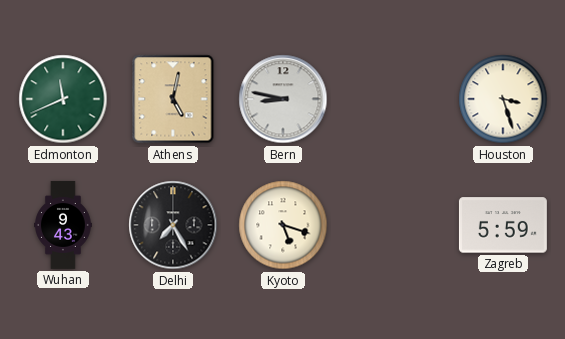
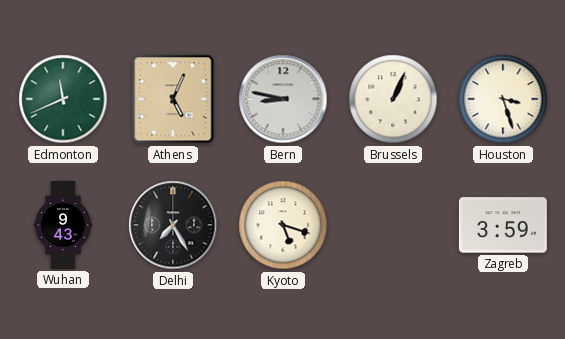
Athens: 5:02 -> 5:04 (173, 99)
Brussels: none -> 1:04 (393, 99)
Zagreb: 5:59 -> 3:59 (503, 225)
